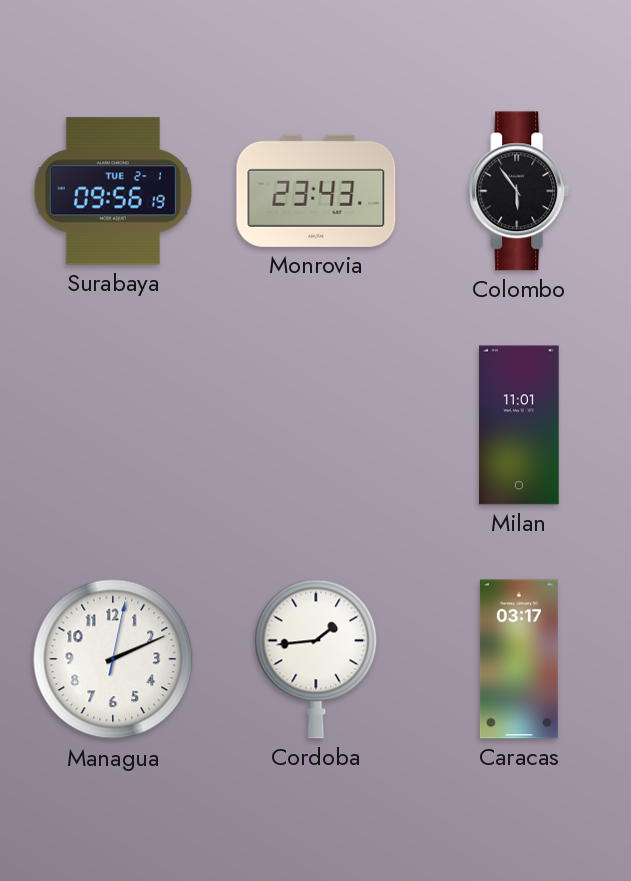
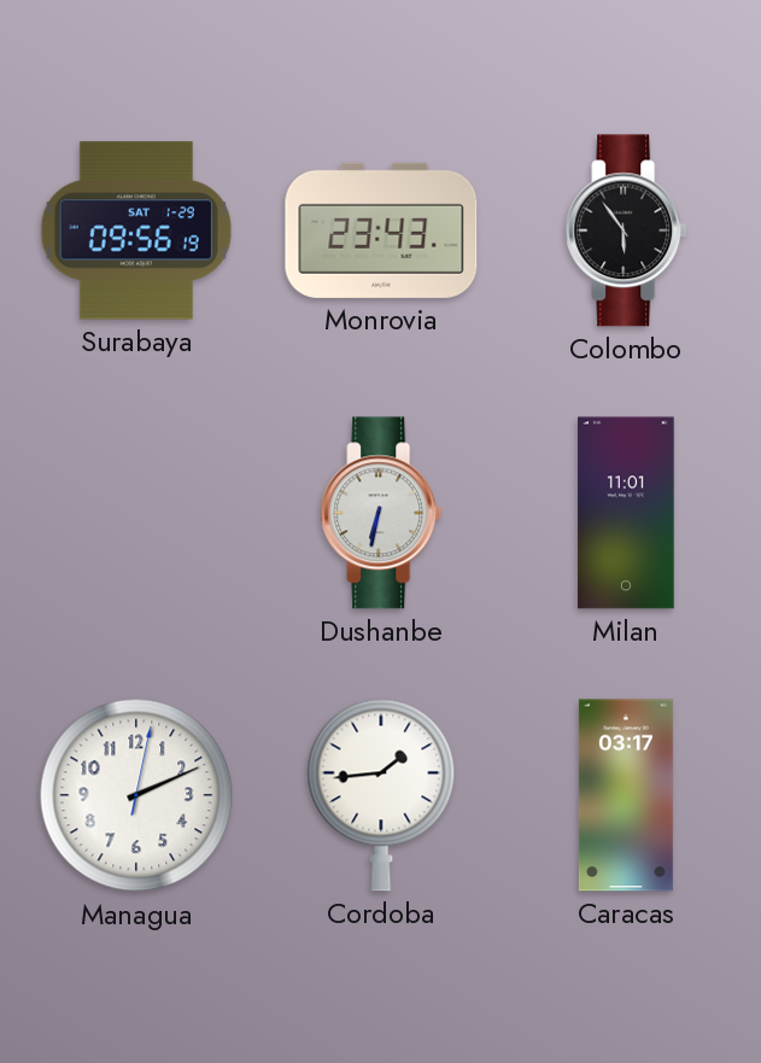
Surabaya date: TUE 2-1 -> SAT 1-29 (136, 230)
Dushanbe: none -> 6:32 (381, 513)
